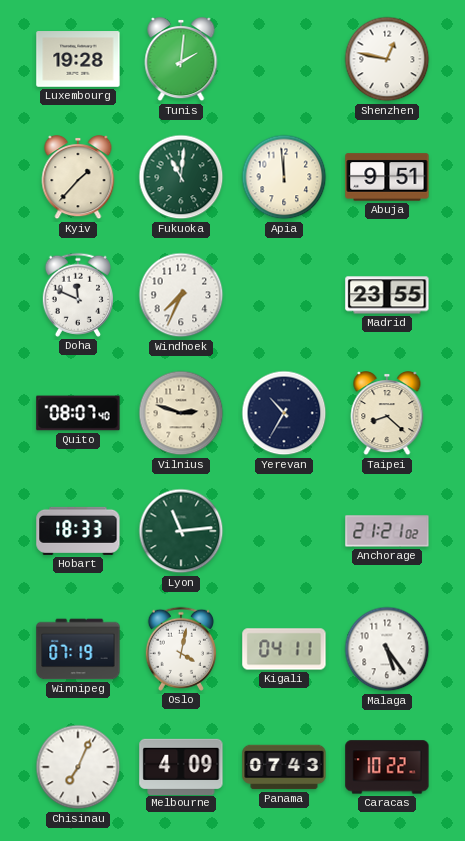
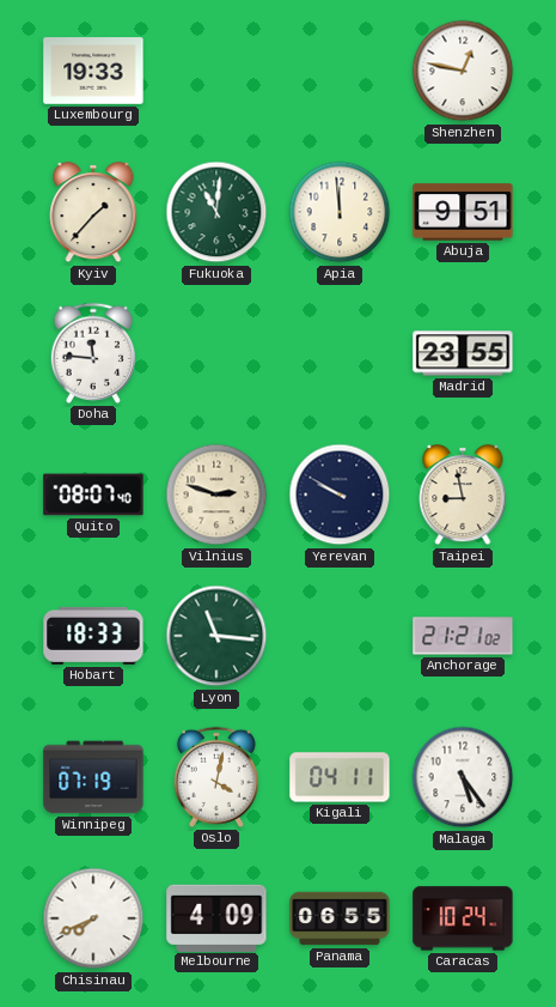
Luxembourg: 19:28 -> 19:33 (93, 71)
Tunis: 2:01 -> none (181, 60)
Doha: 11:49 -> 11:46 (93, 353)
Windhoek: 7:34 -> none (181, 295)
Yerevan: 10:35 -> 9:50 (340, 495)
Taipei: 8:22 -> 8:58 (463, 496)
Lyon: 11:14 -> 11:16 (216, 636)
Chisinau: 7:04 -> 7:41 (93, 918)
Panama: 07:43 -> 06:55 (340, 918)
Caracas: 10:22 -> 10:24 (463, 918)
